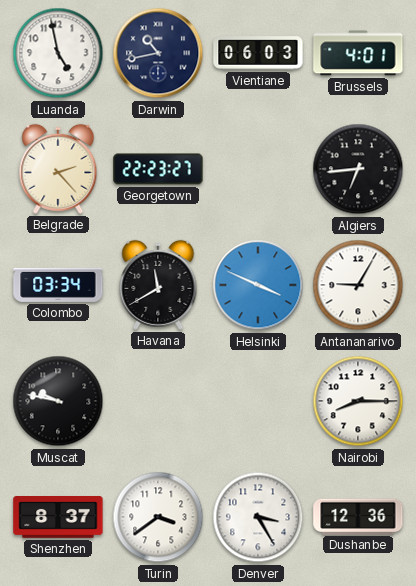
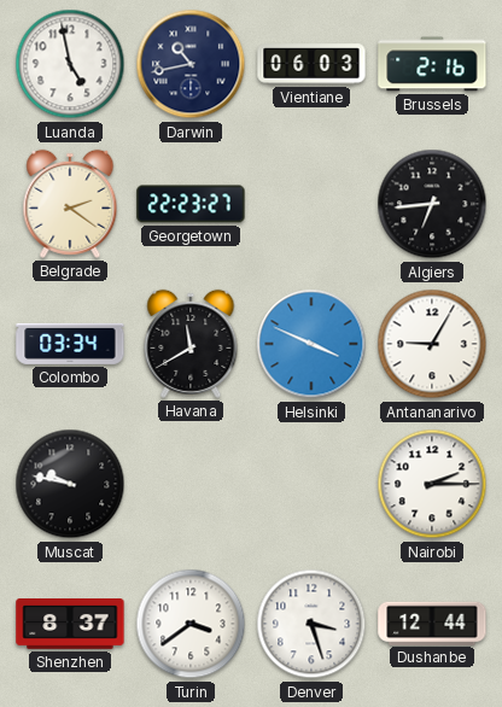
Brussels: 4:01 -> 2:16 (432, 64)
Belgrade: 2:23 -> 2:21 (70, 204)
Nairobi: 8:15 -> 2:15 (432, 484)
Denver: 3:25 -> 3:27 (311, 624)
Dushanbe: 12:36 -> 12:44 (432, 623)
